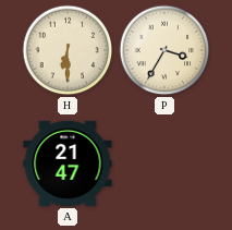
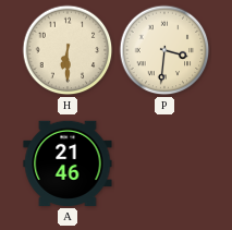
P: 3:35 -> 3:31 (164, 50)
A: 21:47 -> 21:46 (68, 164)
